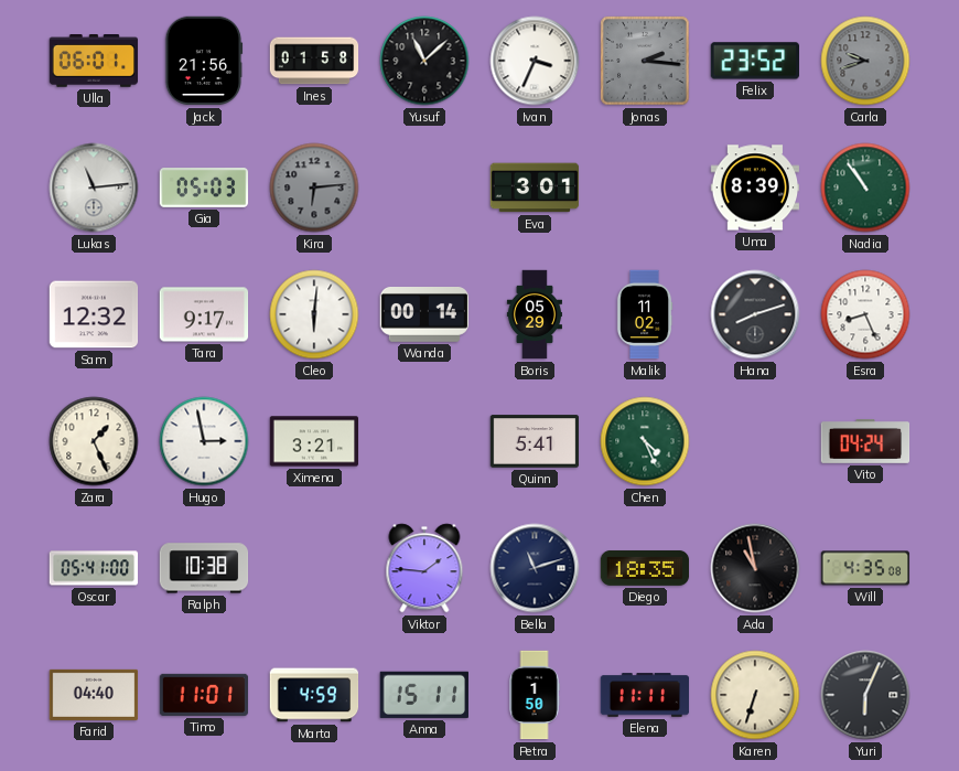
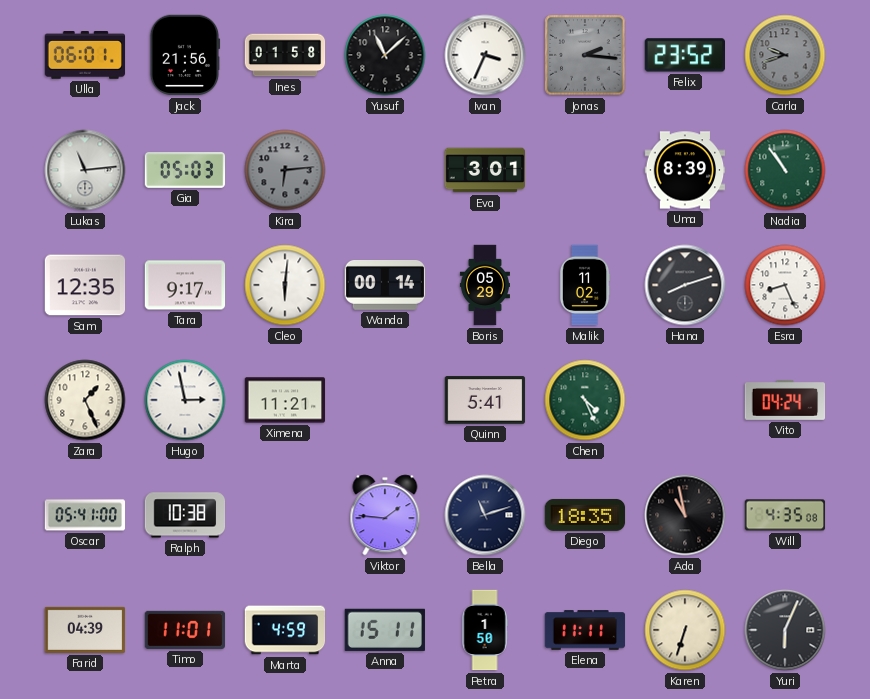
Sam: 12:32 -> 12:35 (85, 285)
Ximena: 3:21 -> 11:21 (285, 400)
Farid: 04:40 -> 04:39 (85, 630)
